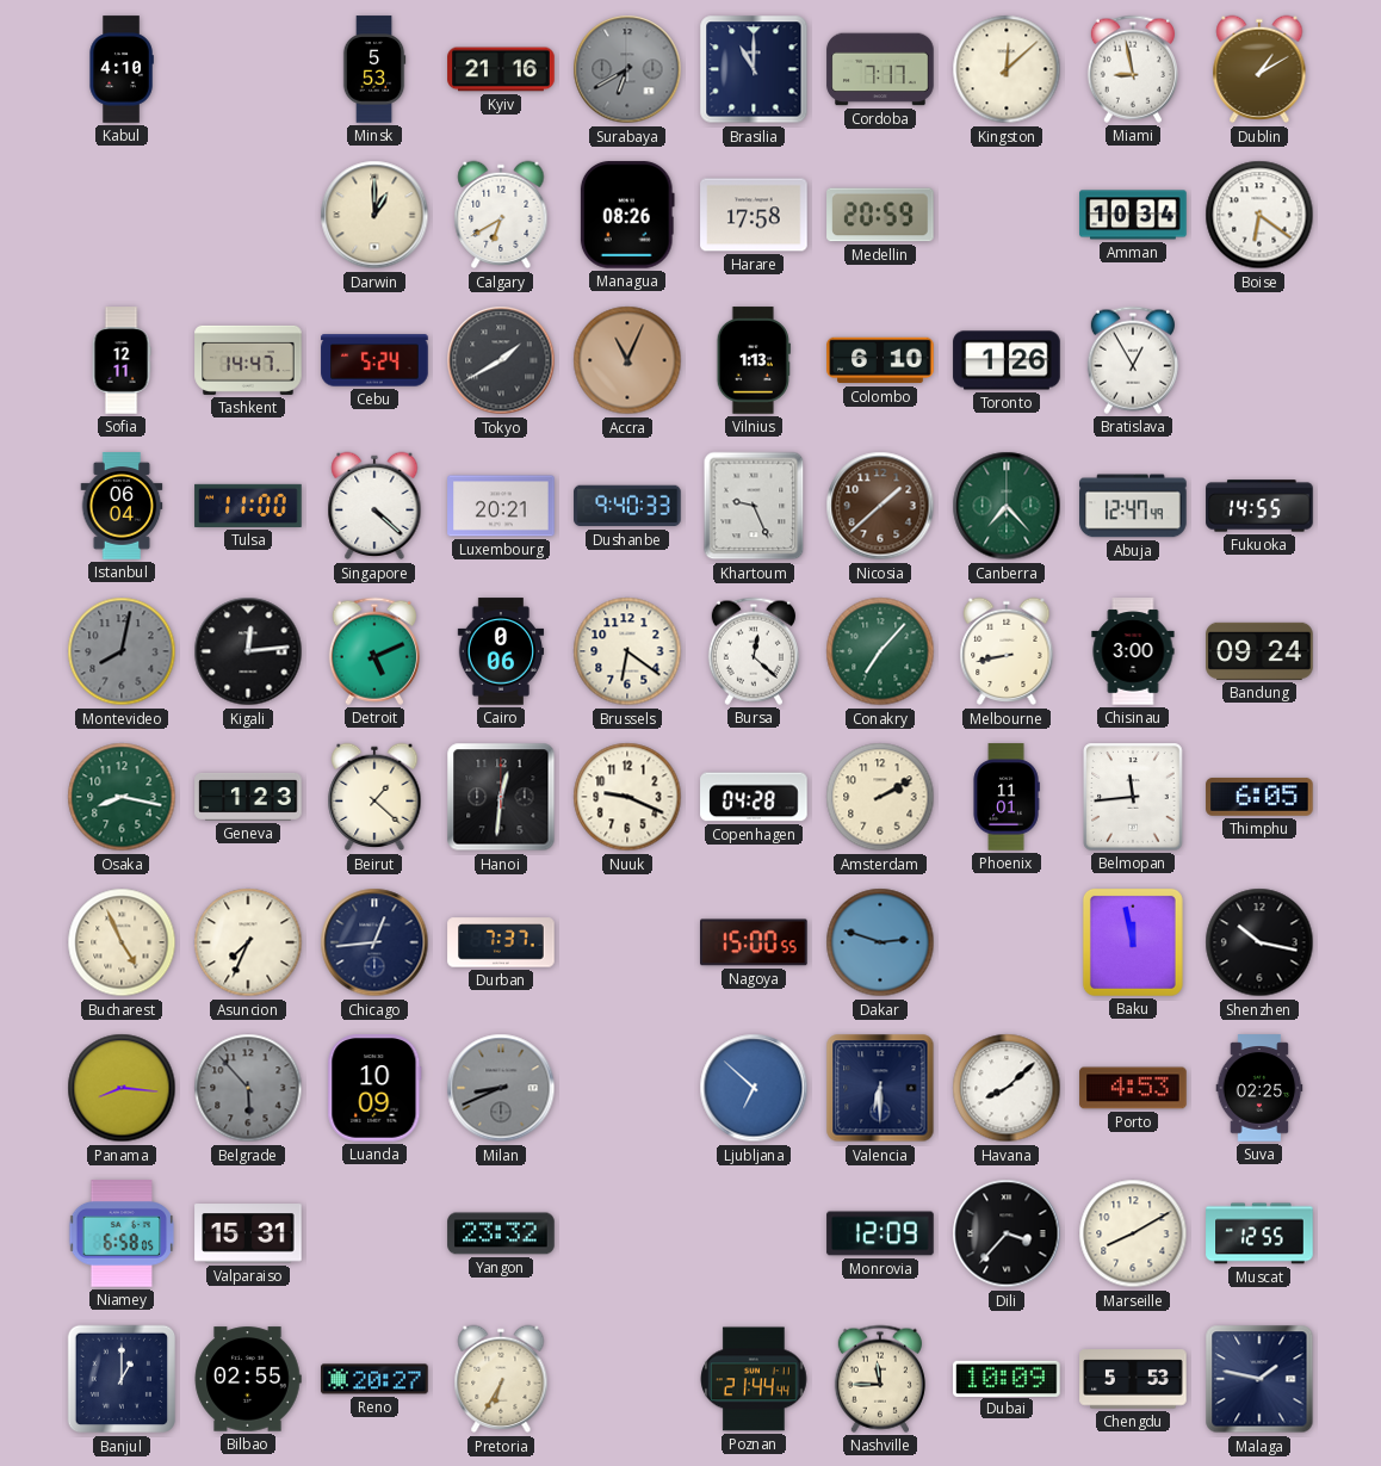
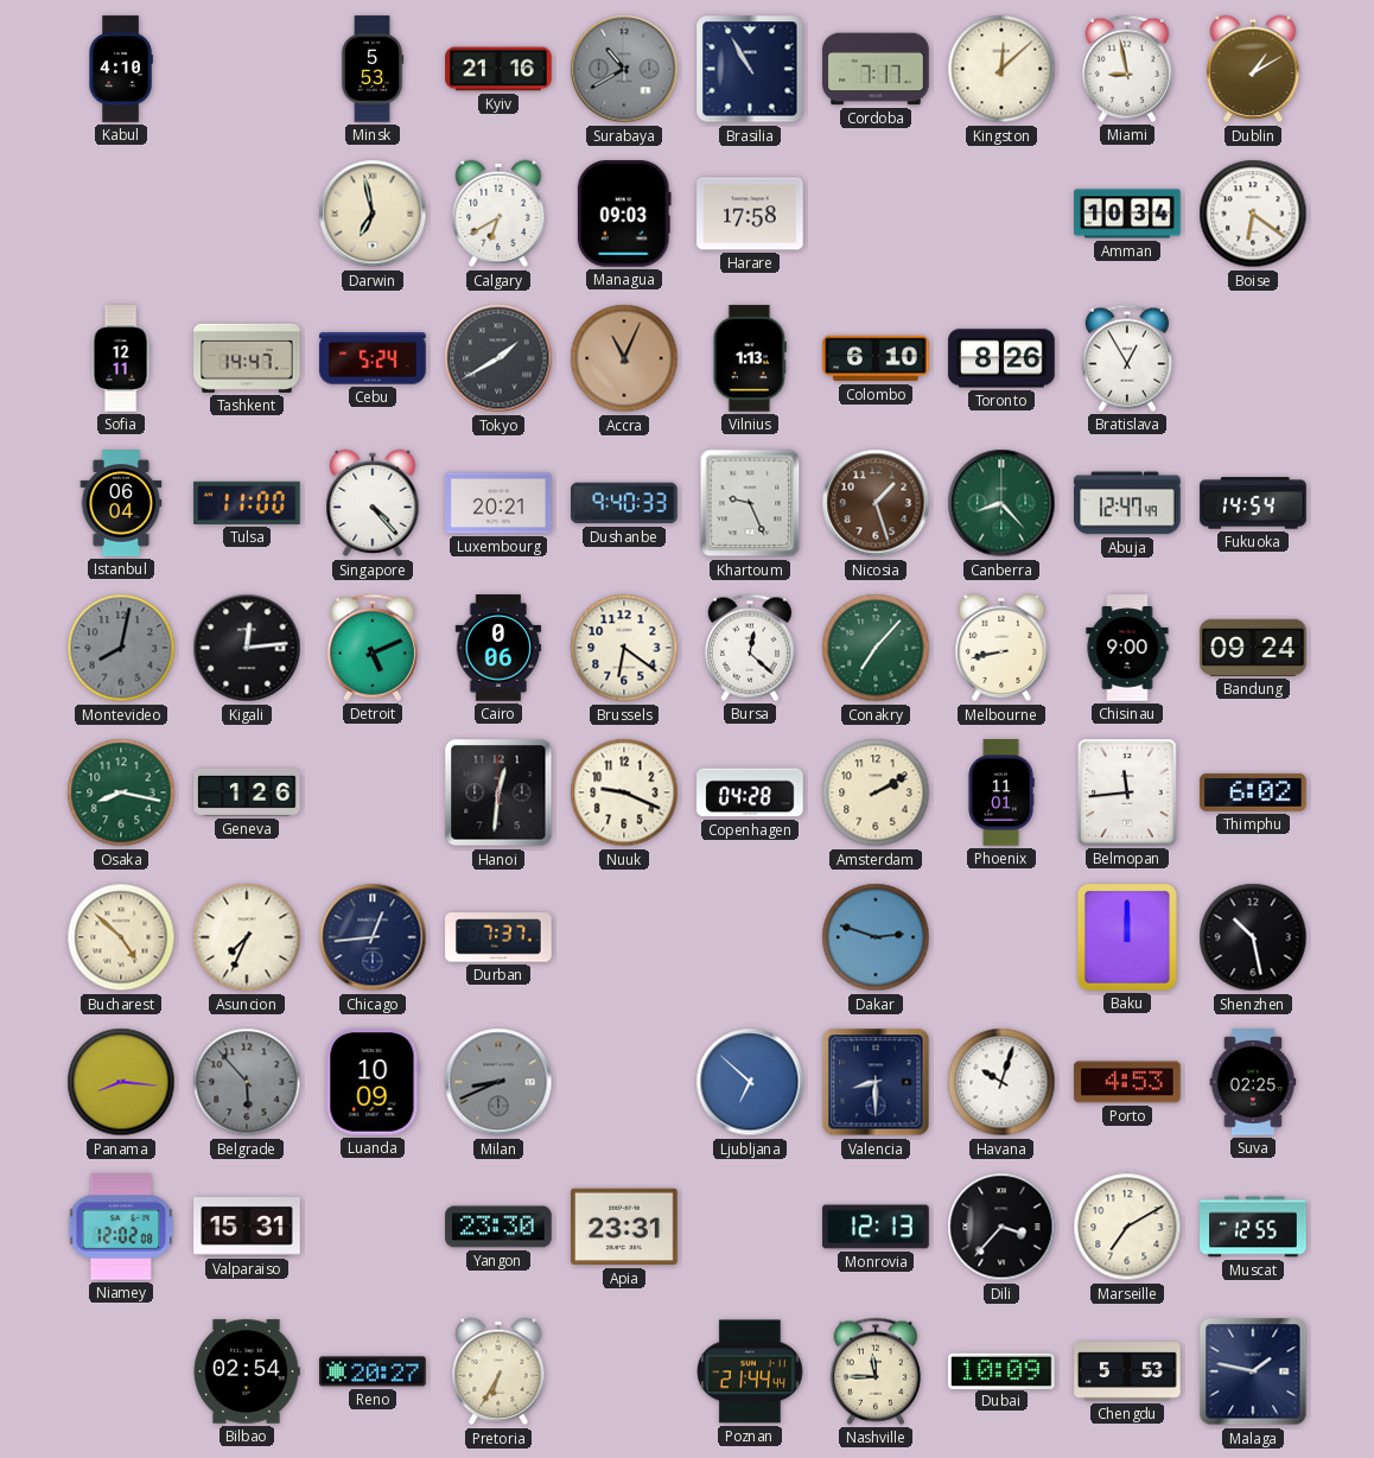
Surabaya: 6:40 -> 10:40 (624, 69)
Brasilia: 11:00 -> 10:55 (750, 69)
Darwin: 1:00 -> 6:58 (373, 214)
Managua: 08:26 -> 09:03 (624, 214)
Medellin: 20:59 -> none (880, 215)
Toronto: 1:26 -> 8:26 (1001, 358)
Singapore: 4:22 -> 4:23 (373, 503)
Nicosia: 1:38 -> 1:27 (876, 503)
Canberra: 7:23 -> 8:23 (1001, 503)
Fukuoka: 14:55 -> 14:54 (1253, 503)
Chisinau: 3:00 -> 9:00 (1127, 648)
Geneva: 1:23 -> 1:26 (247, 792)
Beirut: 1:22 -> none (374, 797)
Thimphu: 6:05 -> 6:02 (1253, 792)
Bucharest: 4:56 -> 4:52 (121, 937)
Nagoya: 15:00 -> none (755, 942)
Baku: 11:58 -> 12:00 (1127, 937)
Shenzhen: 10:17 -> 10:28 (1253, 937)
Valencia: 6:30 -> 8:30 (876, 1082)
Havana: 8:08 -> 10:03 (1001, 1082)
Niamey: 6:58 -> 12:02 (121, 1227)
Yangon: 23:32 -> 23:30 (498, 1227)
Apia: none -> 23:31 (624, 1227)
Monrovia: 12:09 -> 12:13 (876, 1227)
Marseille: 8:10 -> 7:10 (1127, 1227)
Banjul: 1:00 -> none (122, 1379)
Bilbao: 02:55 -> 02:54 (247, 1371)
